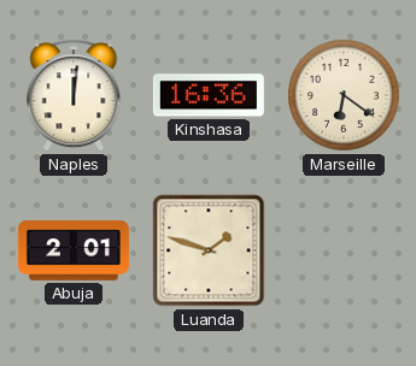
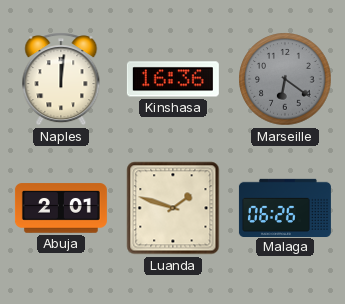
Marseille dial: cream -> grey (285, 79)
Malaga: none -> 06:26 (285, 207)
